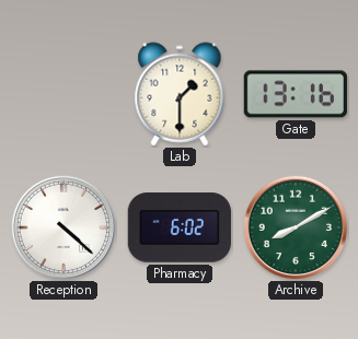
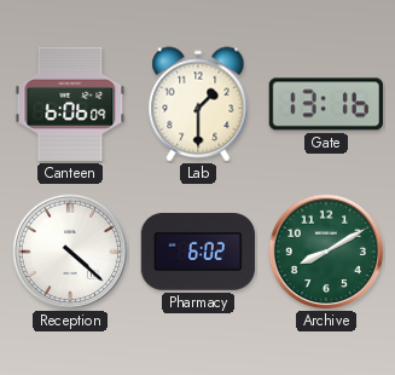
Canteen: none -> 6:06 (70, 104)
